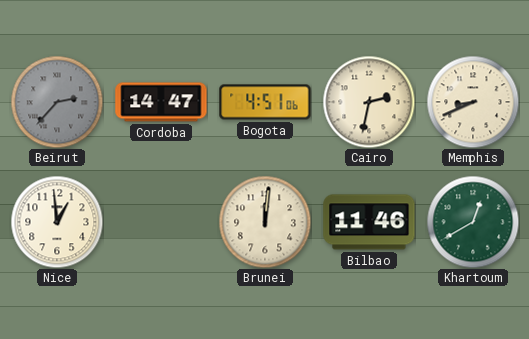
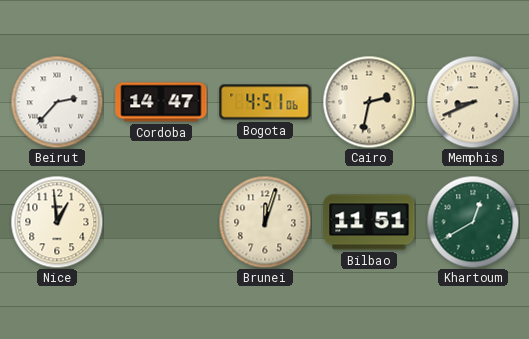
Beirut dial: grey -> white (57, 102)
Brunei: 12:01 -> 12:03 (265, 222)
Bilbao: 11:46 -> 11:51 (369, 222)
